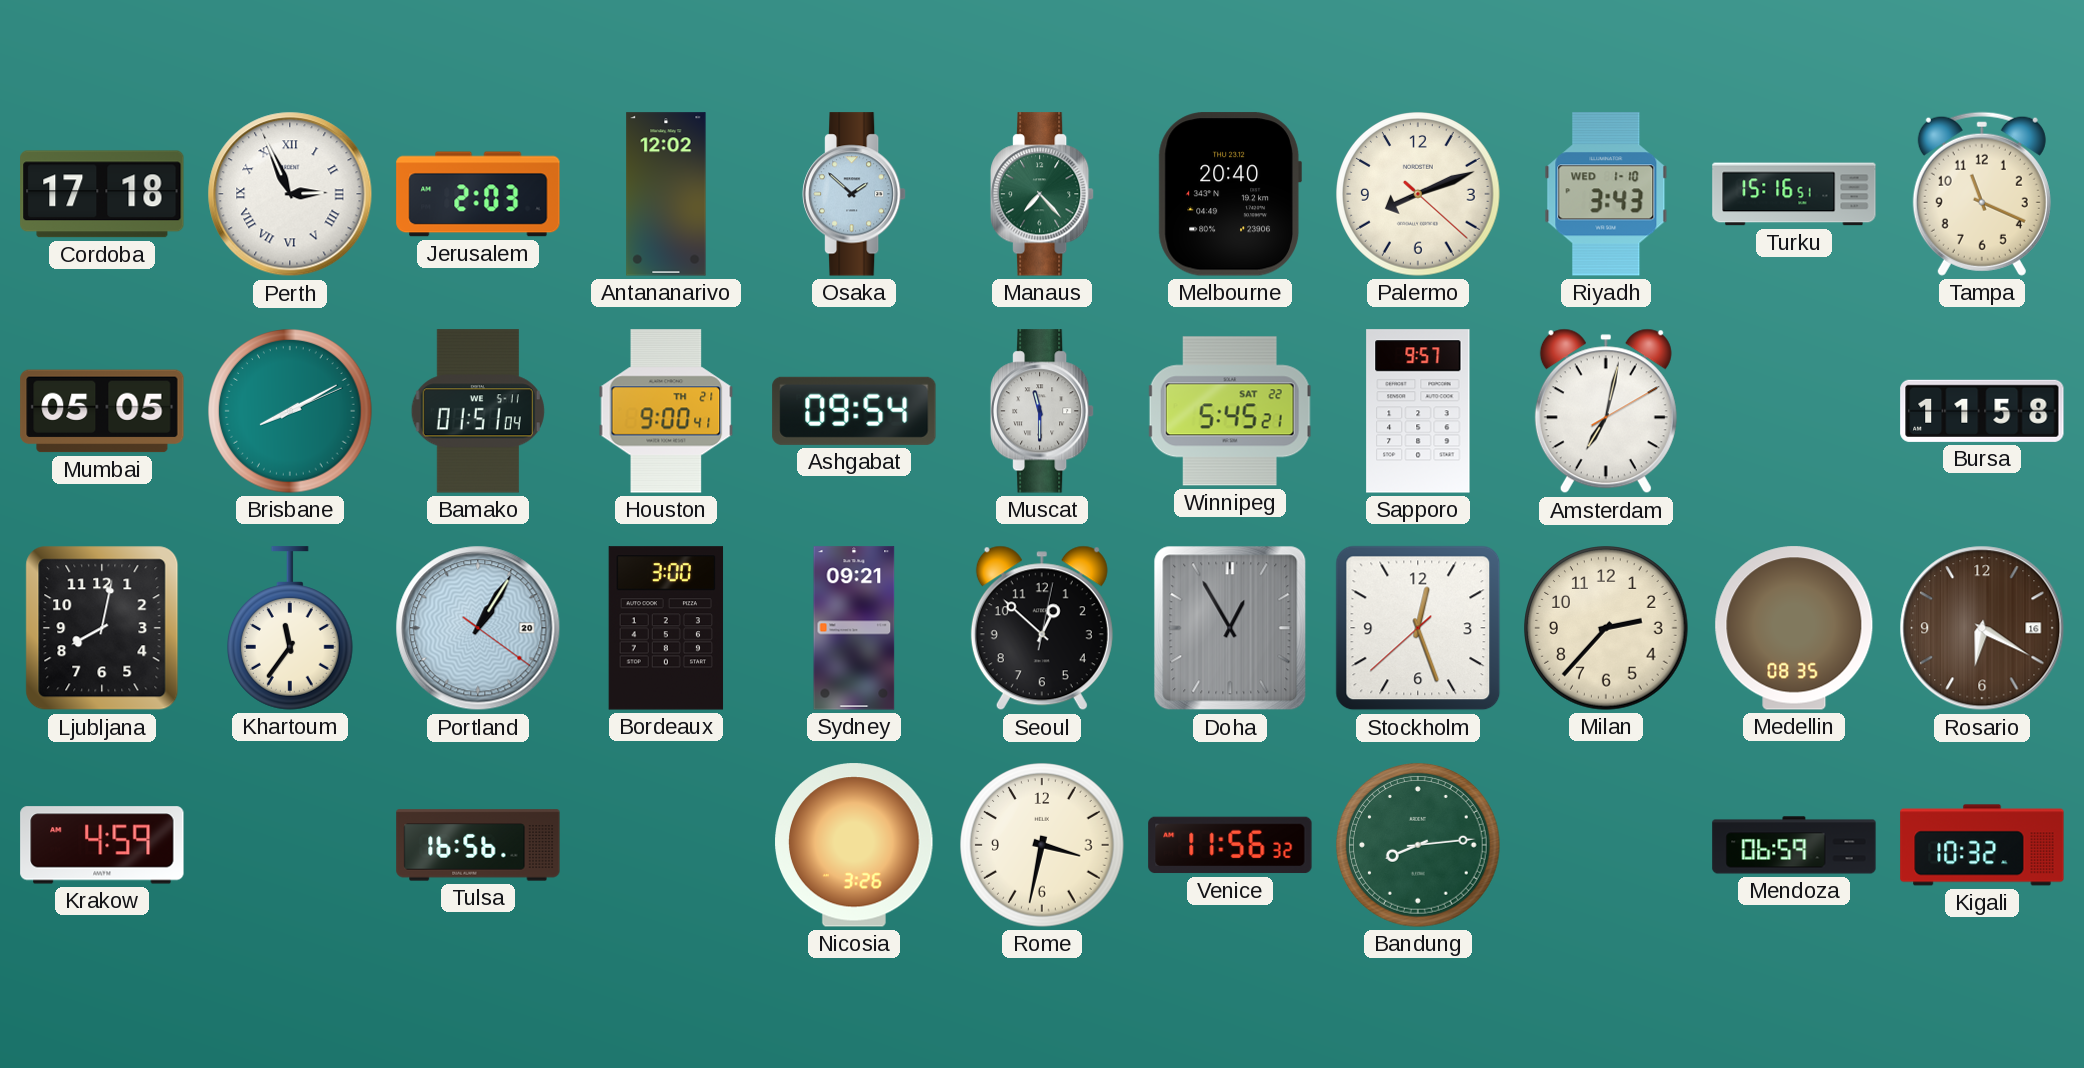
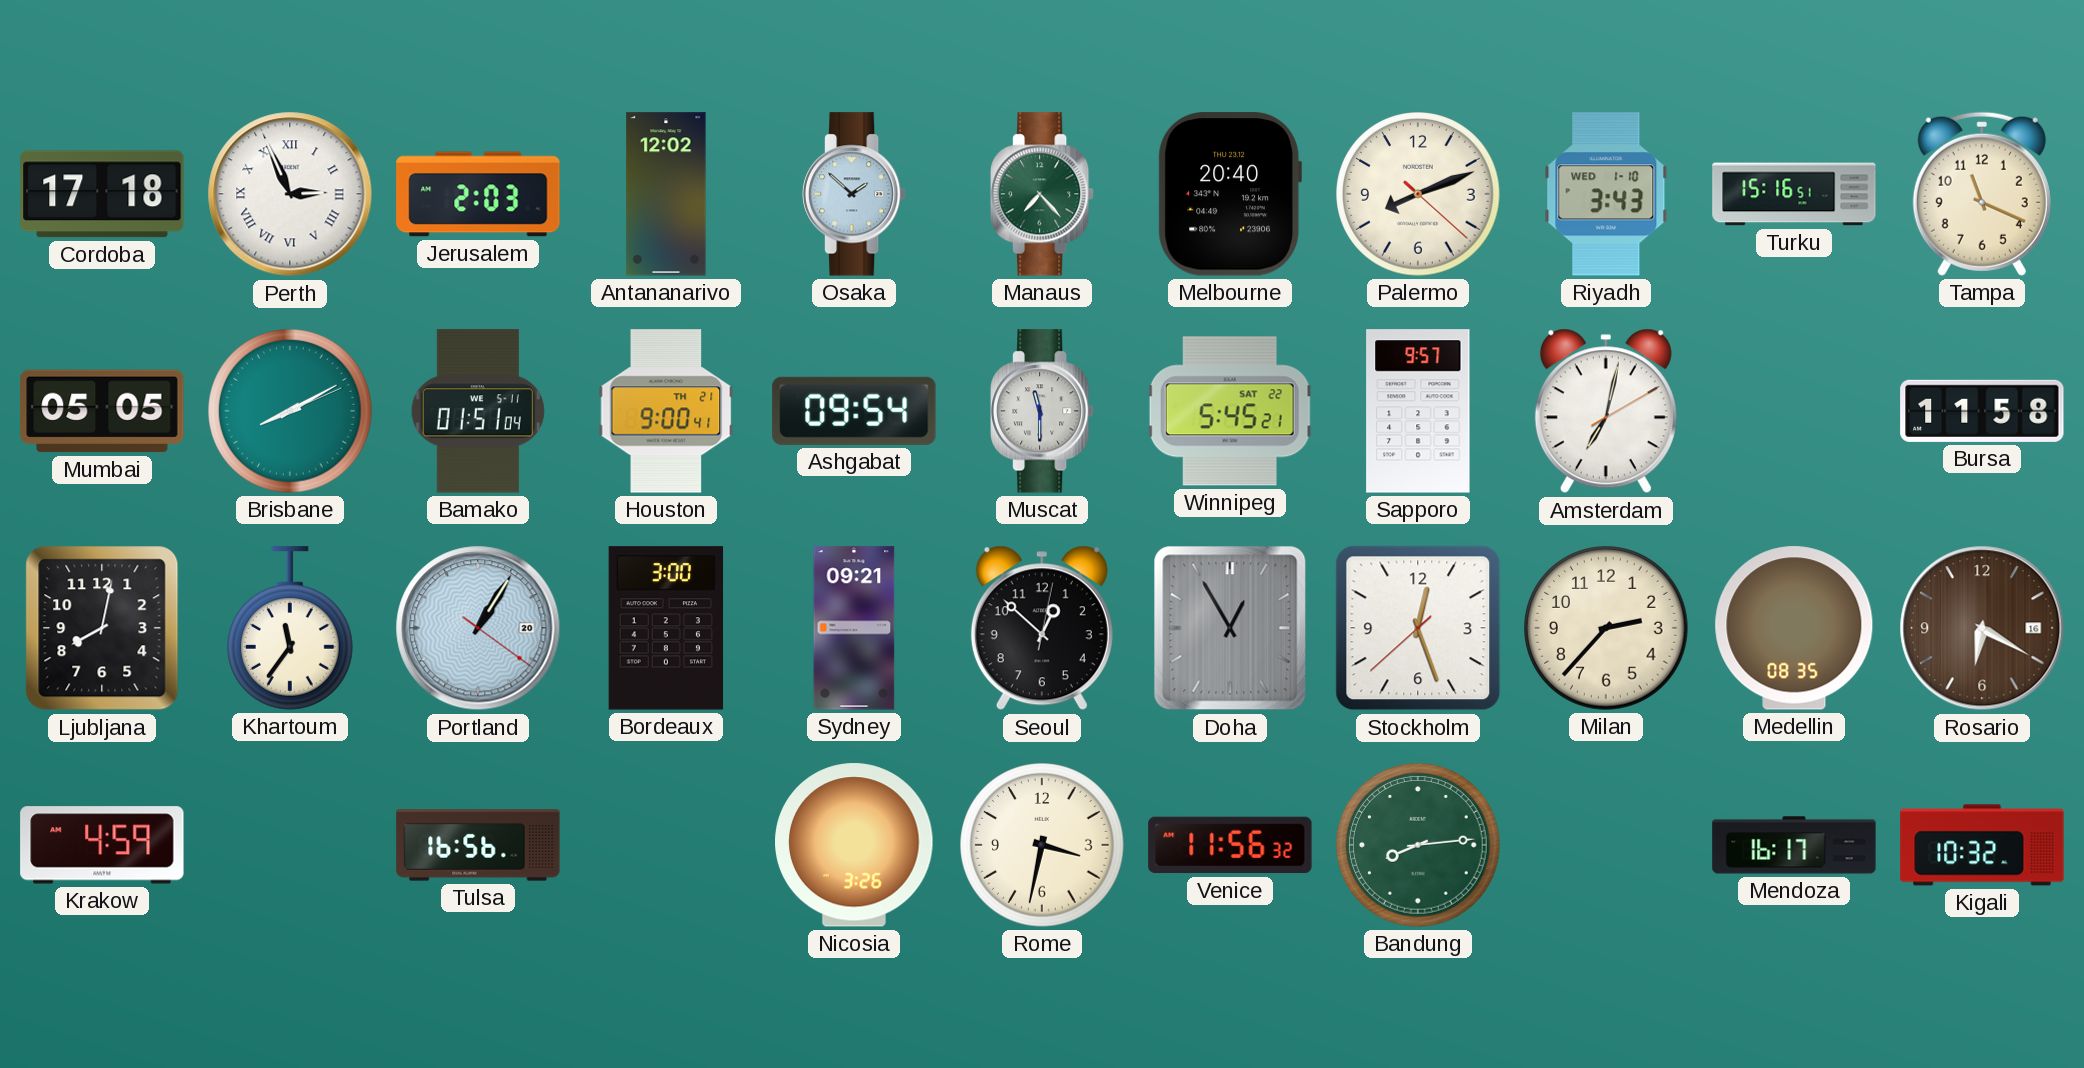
Mendoza: 06:59 -> 16:17 (1794, 845)
